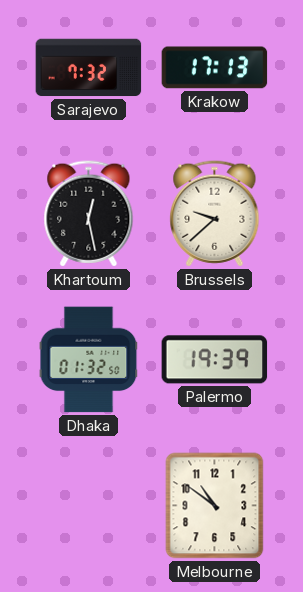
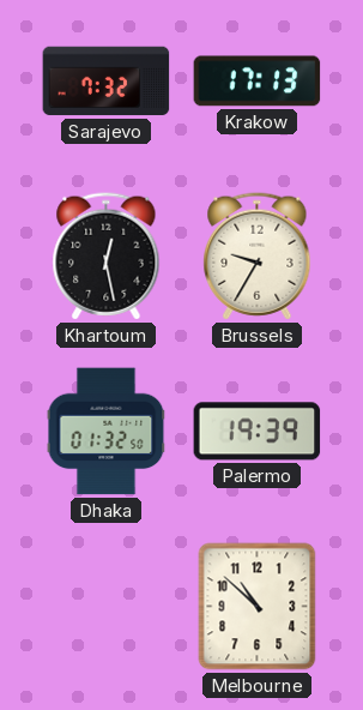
Brussels: 9:38 -> 9:35 (258, 257)
Melbourne: 10:51 -> 10:52 (258, 607)
